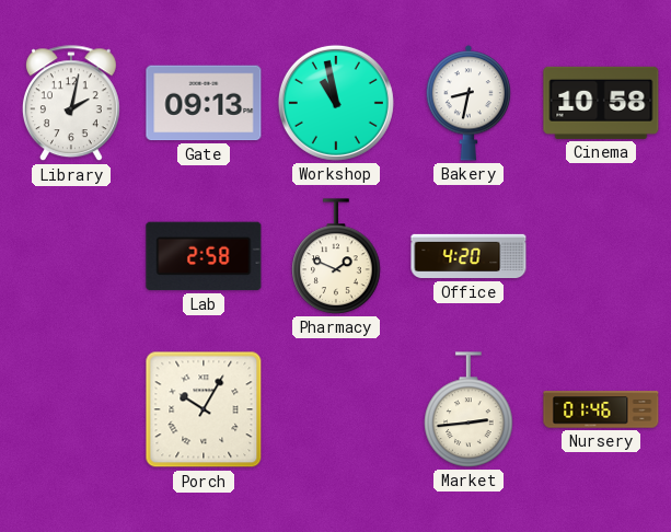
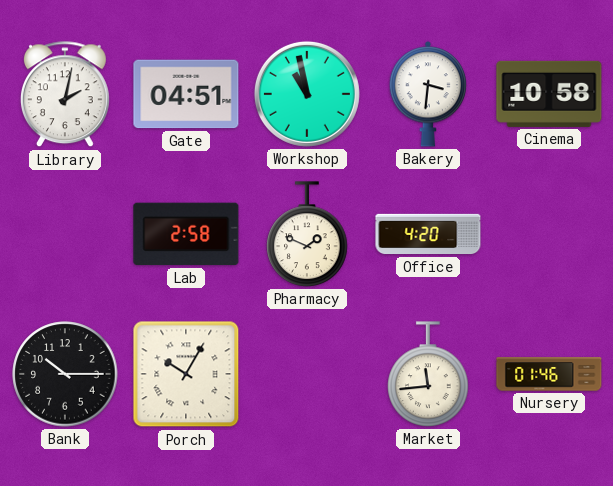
Gate: 09:13 -> 04:51 (186, 94)
Bakery: 8:32 -> 3:31 (427, 94)
Bank: none -> 10:15 (65, 374)
Market: 2:44 -> 11:44 (428, 374)
